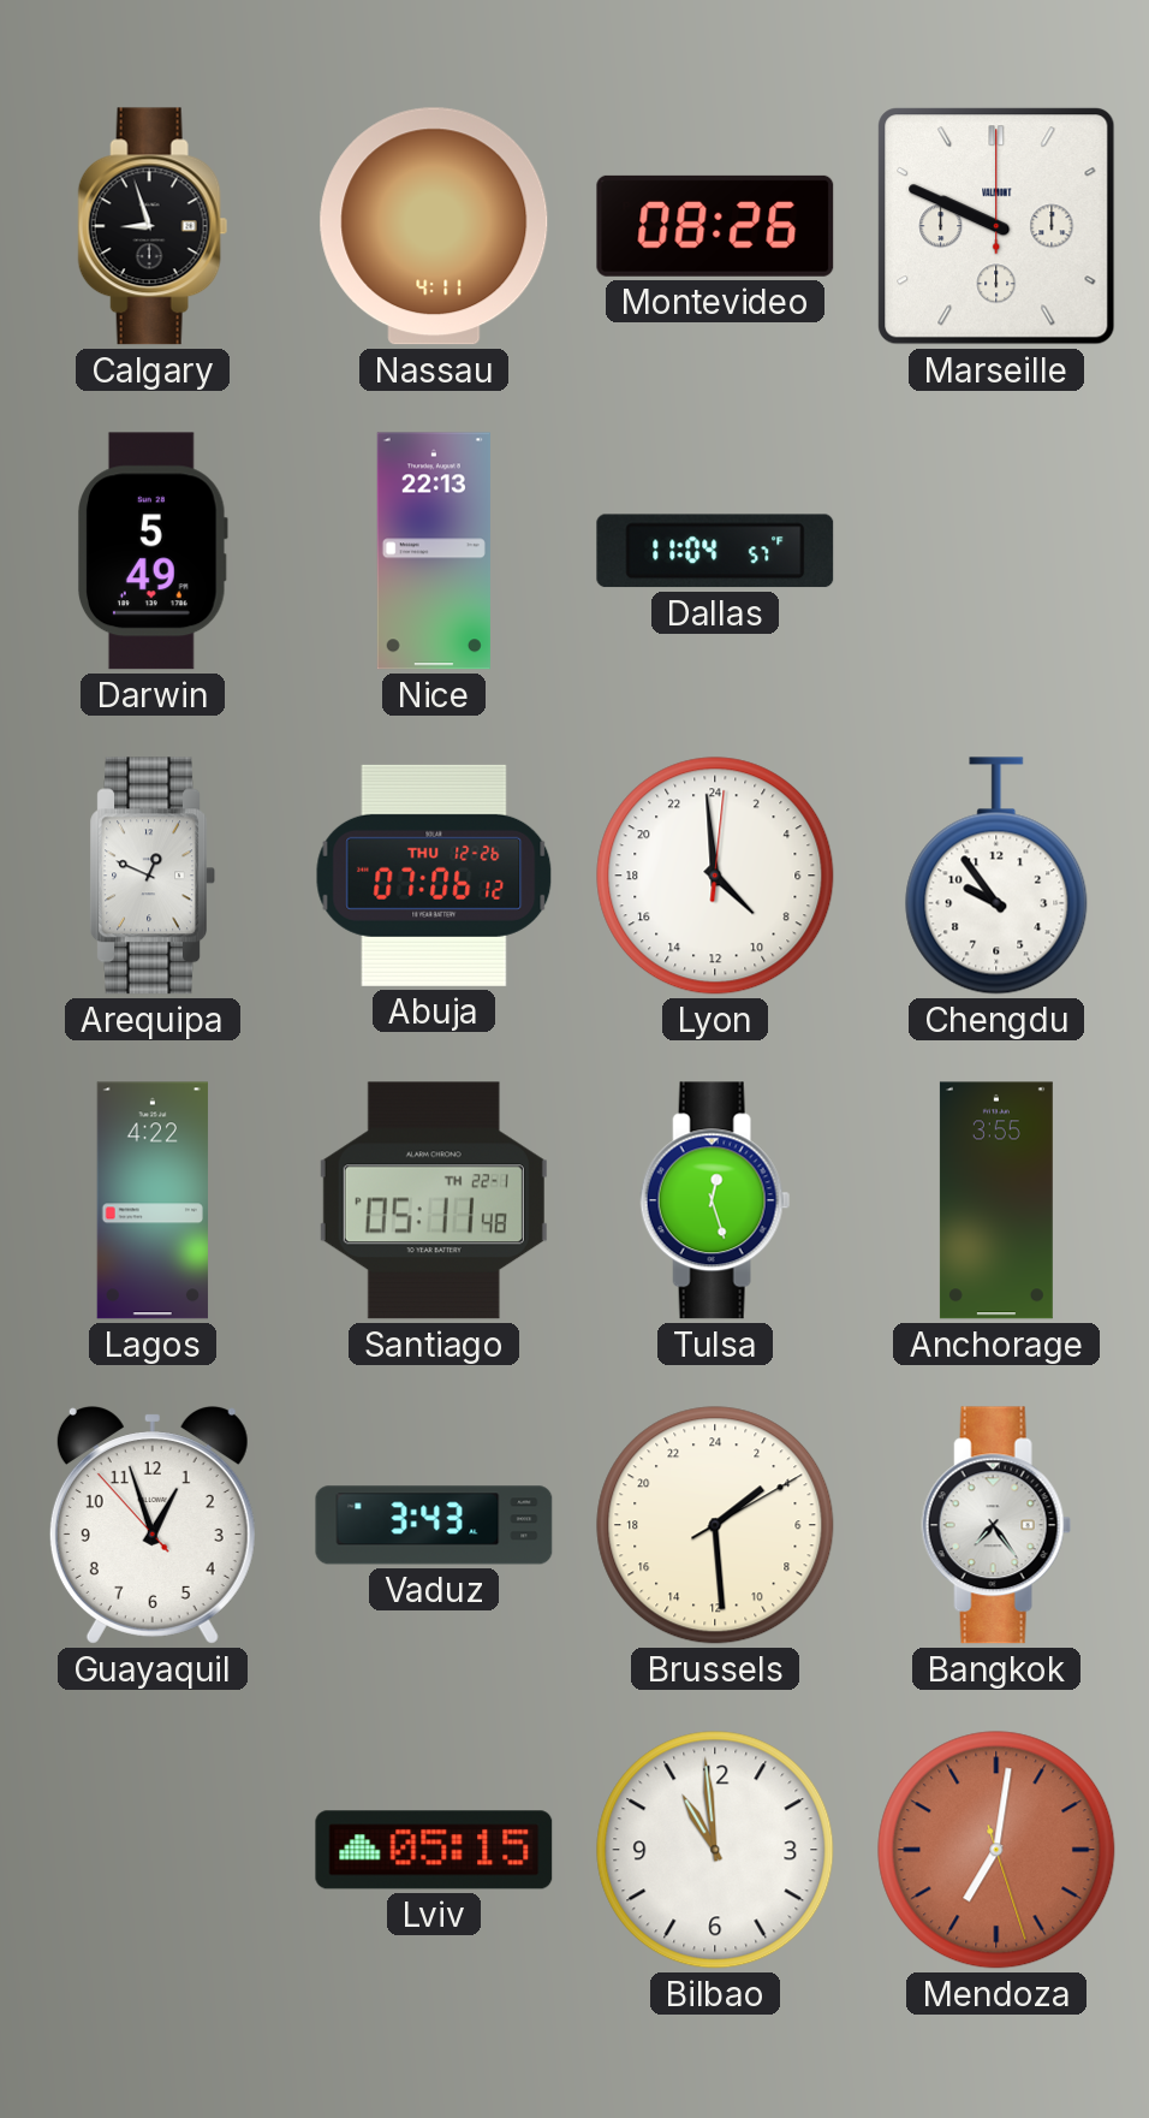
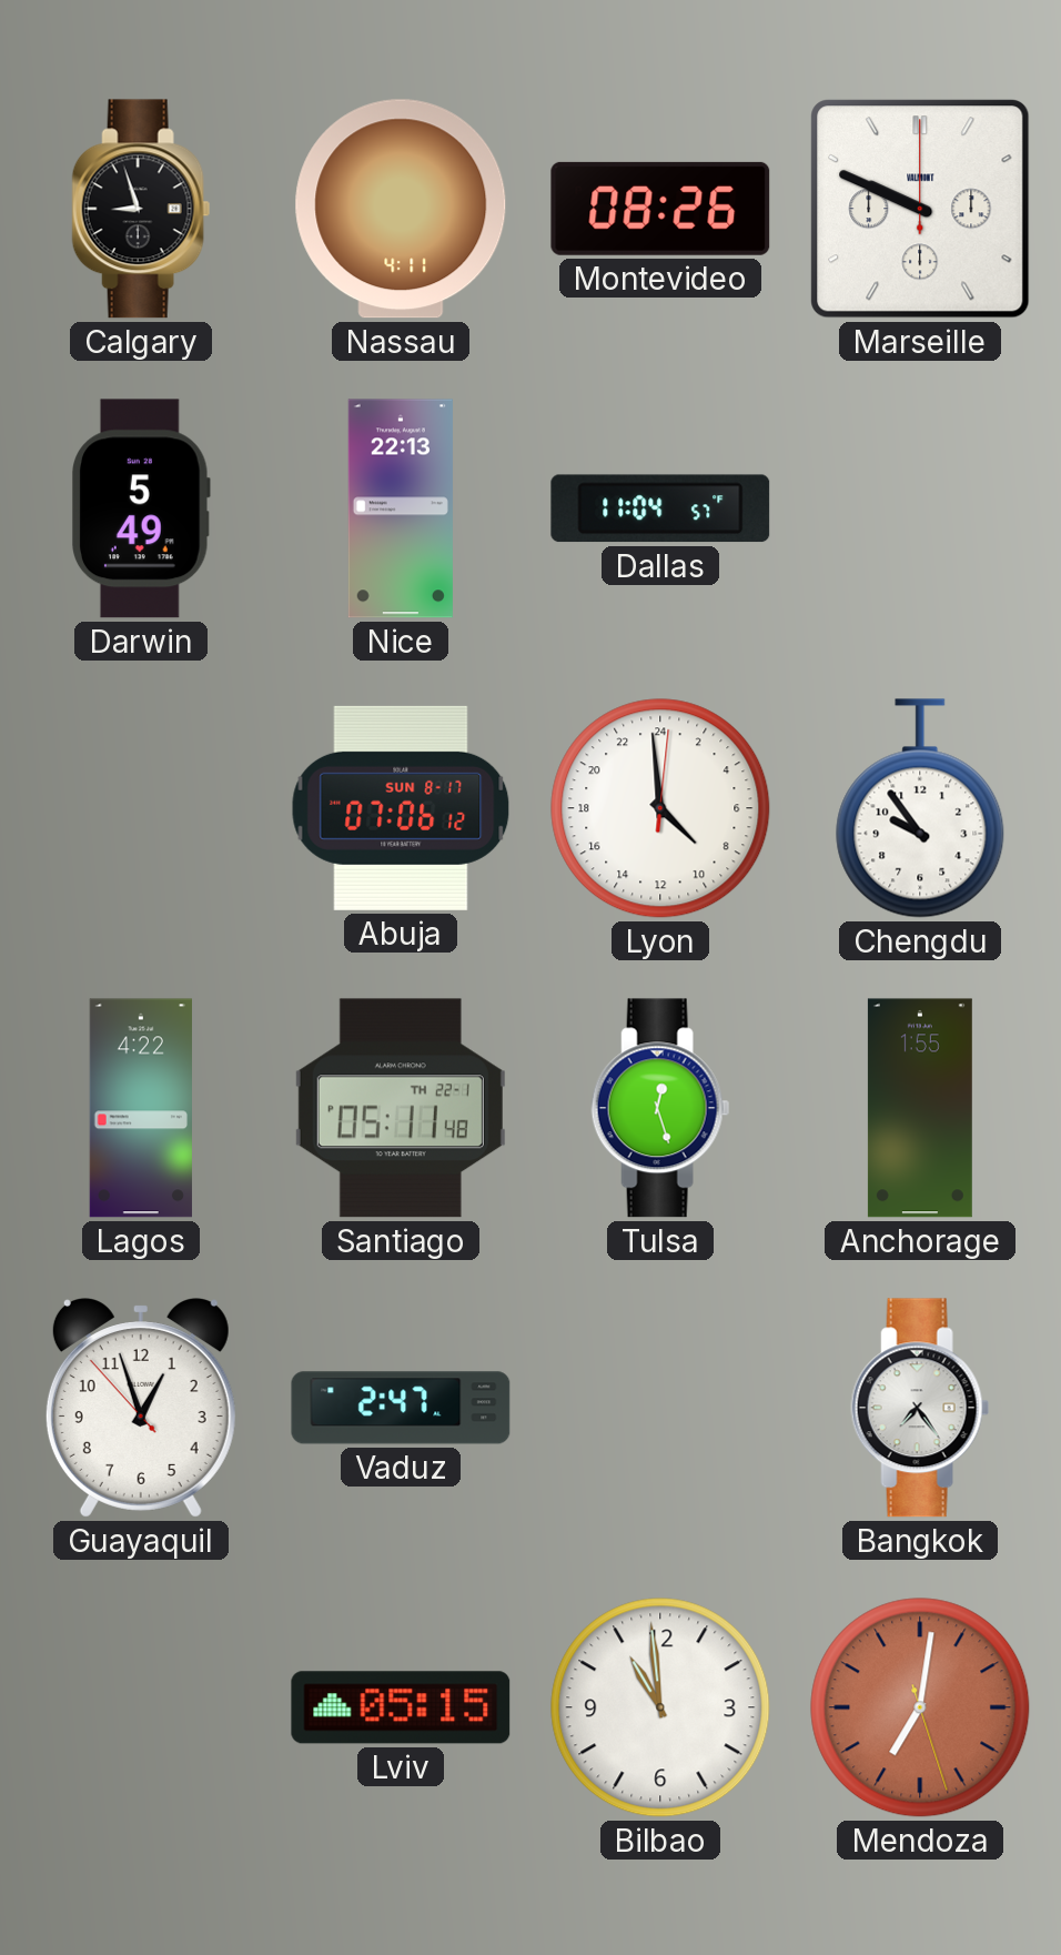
Arequipa: 12:49 -> none (153, 876)
Abuja date: THU 12-26 -> SUN 8-17 (401, 808)
Anchorage: 3:55 -> 1:55 (920, 1108)
Vaduz: 3:43 -> 2:47 (401, 1408)
Brussels: 3:29 -> none (715, 1525)
